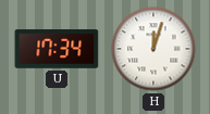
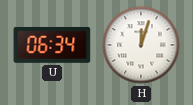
U: 17:34 -> 06:34 (52, 45)
